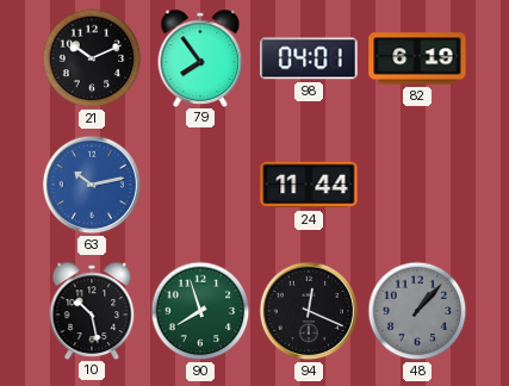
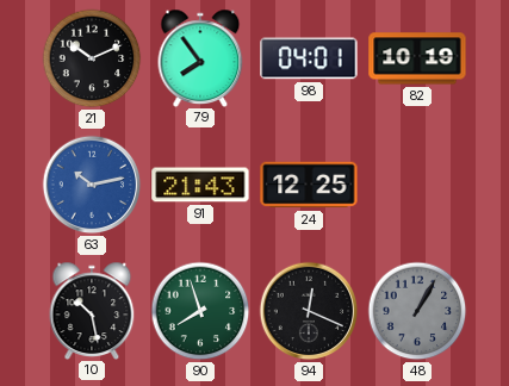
82: 6:19 -> 10:19 (417, 58)
91: none -> 21:43 (200, 185)
24: 11:44 -> 12:25 (309, 185)
48: 1:07 -> 1:05 (417, 311)
